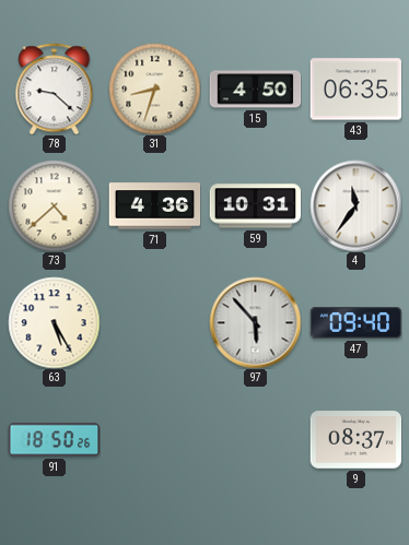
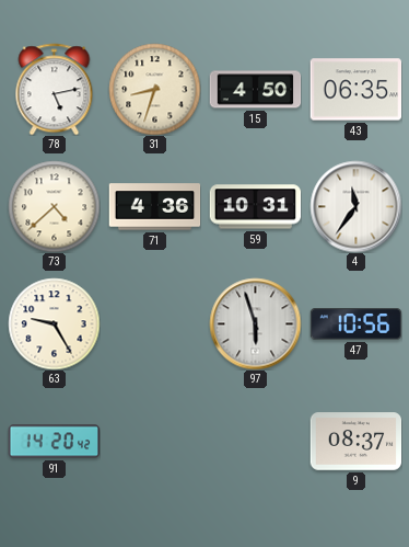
78: 9:22 -> 5:13 (55, 89)
63: 5:25 -> 9:25 (54, 323)
97: 5:53 -> 5:57 (255, 323)
47: 09:40 -> 10:56 (355, 324)
91: 18:50 -> 14:20 (54, 442)
